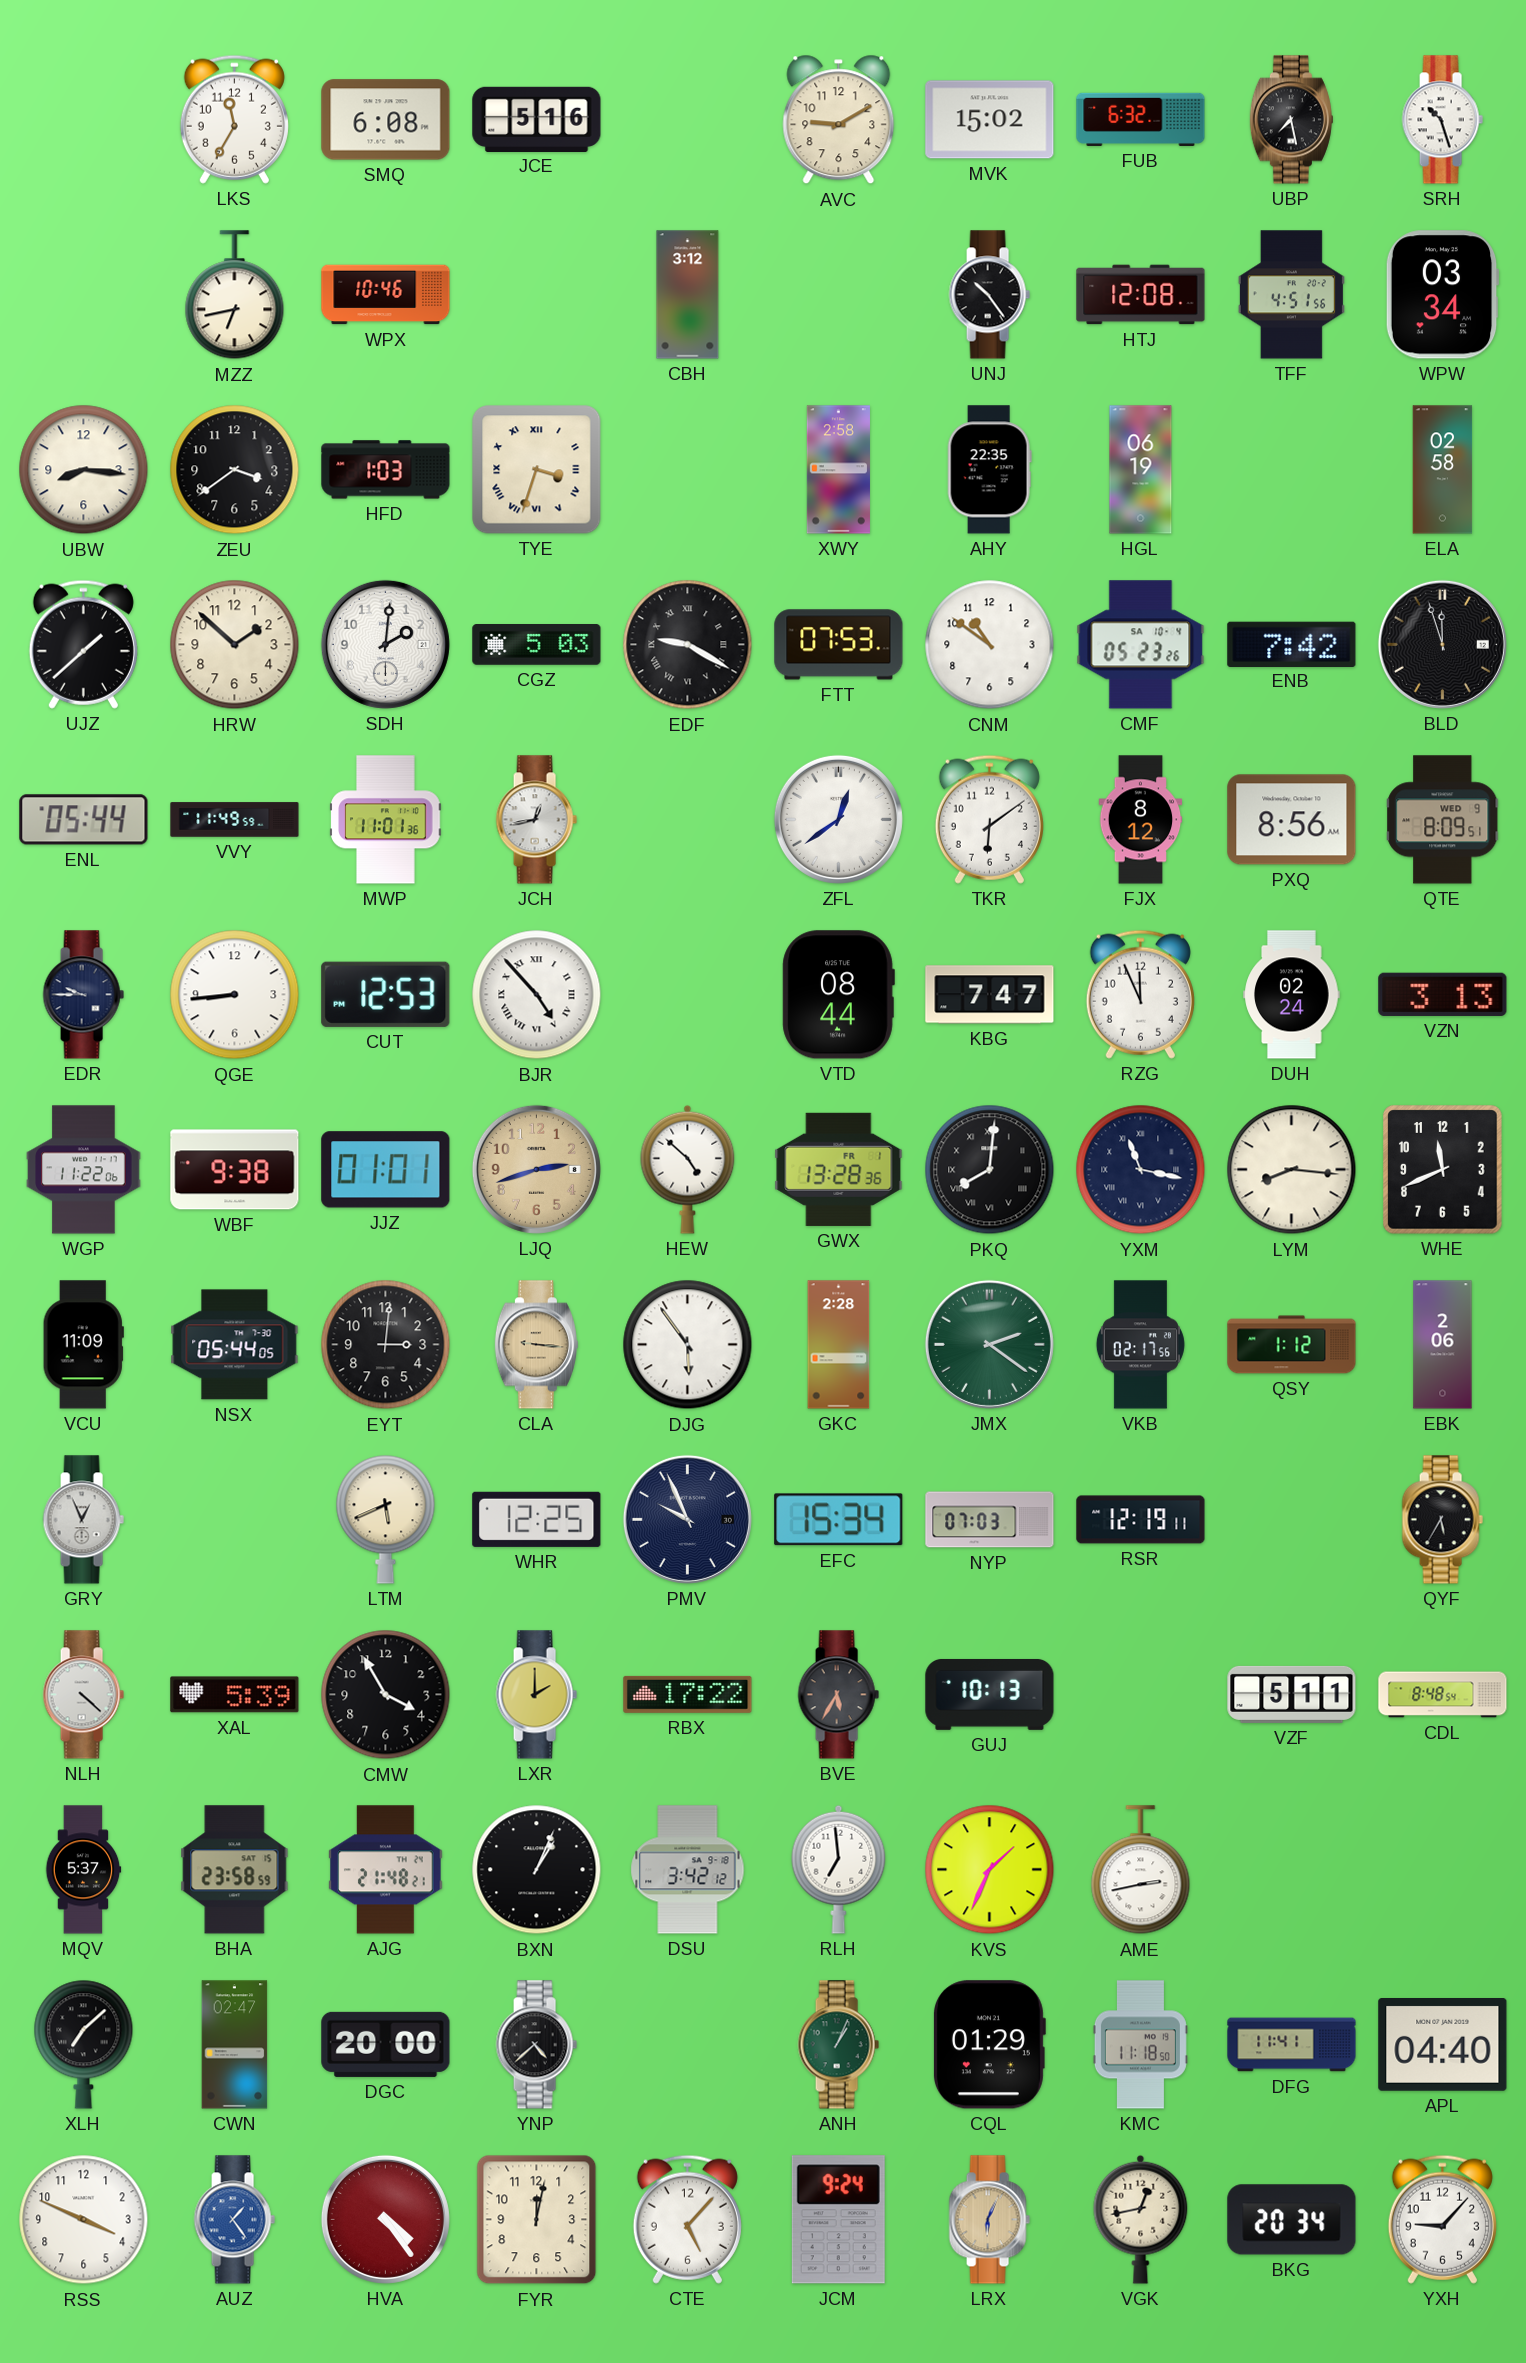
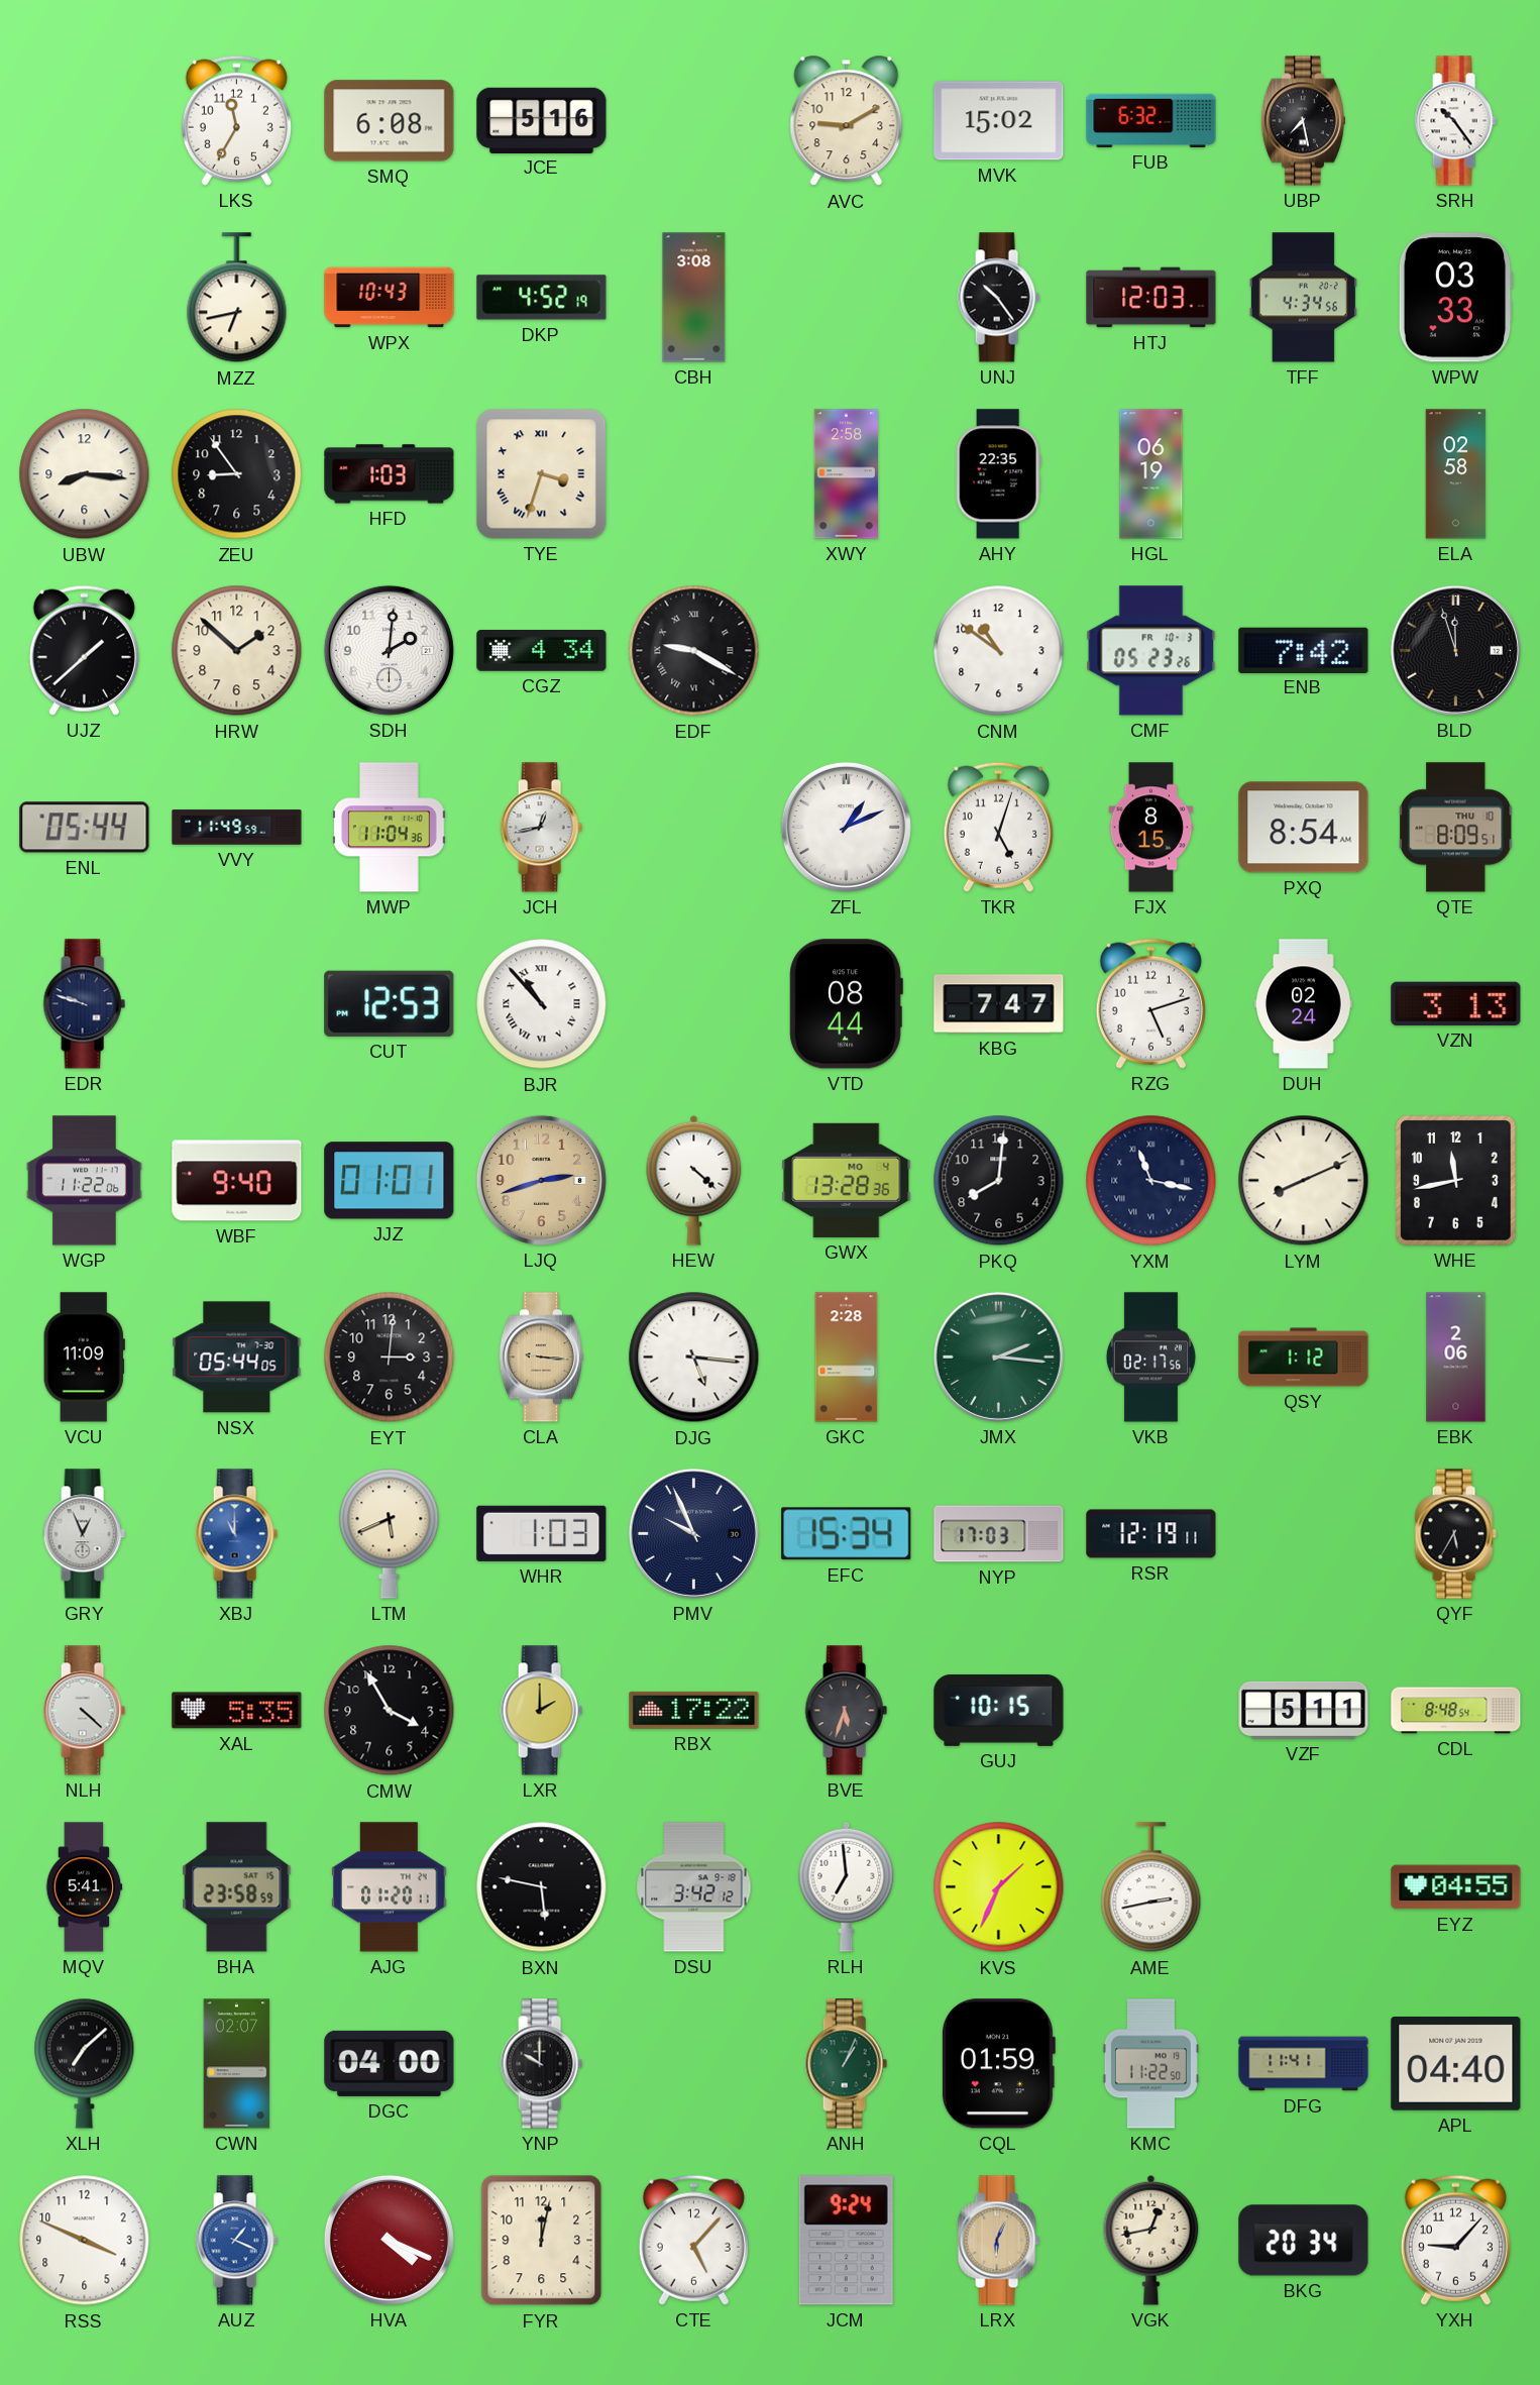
SRH: 10:27 -> 10:24 (1455, 121)
WPX: 10:46 -> 10:43 (390, 298)
DKP: none -> 4:52 (542, 298)
CBH: 3:12 -> 3:08 (694, 298)
HTJ: 12:08 -> 12:03 (1151, 298)
TFF: 4:51 -> 4:34 (1303, 298)
WPW: 03:34 -> 03:33 (1455, 298)
ZEU: 3:39 -> 8:54 (237, 474)
CGZ: 5:03 -> 4:34 (542, 651)
FTT: 07:53 -> none (839, 645)
CMF date: SA 10-4 -> FR 10-3 (1151, 651)
MWP: 11:01 -> 11:04 (390, 828)
ZFL: 12:39 -> 1:11 (846, 827)
TKR: 6:09 -> 5:03 (998, 827)
FJX: 8:12 -> 8:15 (1151, 828)
PXQ: 8:56 -> 8:54 (1304, 828)
QTE date: WED 9 -> THU 10 (1456, 828)
EDR: 9:45 -> 9:48 (84, 1004)
QGE: 8:44 -> none (235, 995)
BJR: 4:53 -> 10:53 (542, 1004)
RZG: 11:56 -> 5:12 (1150, 1003)
WBF: 9:38 -> 9:40 (237, 1181)
HEW: 4:52 -> 4:22 (694, 1180)
GWX date: FR 1 -> MO 4 (847, 1180)
PKQ numerals: Roman -> Arabic (999, 1181)
LYM: 8:16 -> 8:11 (1304, 1181)
WHE: 11:41 -> 11:43 (1456, 1181)
DJG: 5:54 -> 5:16 (694, 1358)
JMX: 2:21 -> 2:16 (998, 1357)
XBJ: none -> 11:00 (236, 1534)
WHR: 12:25 -> 1:03 (542, 1533)
NYP: 07:03 -> 17:03 (999, 1534)
XAL: 5:39 -> 5:35 (237, 1711)
BVE: 5:35 -> 5:33 (846, 1711)
GUJ: 10:13 -> 10:15 (999, 1710)
MQV: 5:37 -> 5:41 (84, 1887)
AJG: 21:48 -> 01:20 (390, 1887)
BXN: 1:04 -> 5:47 (542, 1887)
EYZ: none -> 04:55 (1456, 1887)
CWN: 02:47 -> 02:07 (237, 2064)
DGC: 20:00 -> 04:00 (390, 2063)
YNP: 4:38 -> 10:00 (541, 2064)
CQL: 01:29 -> 01:59 (998, 2064)
KMC: 11:18 -> 11:22 (1150, 2064)
AUZ: 1:24 -> 1:19 (236, 2241)
HVA: 4:24 -> 4:19 (389, 2240)
